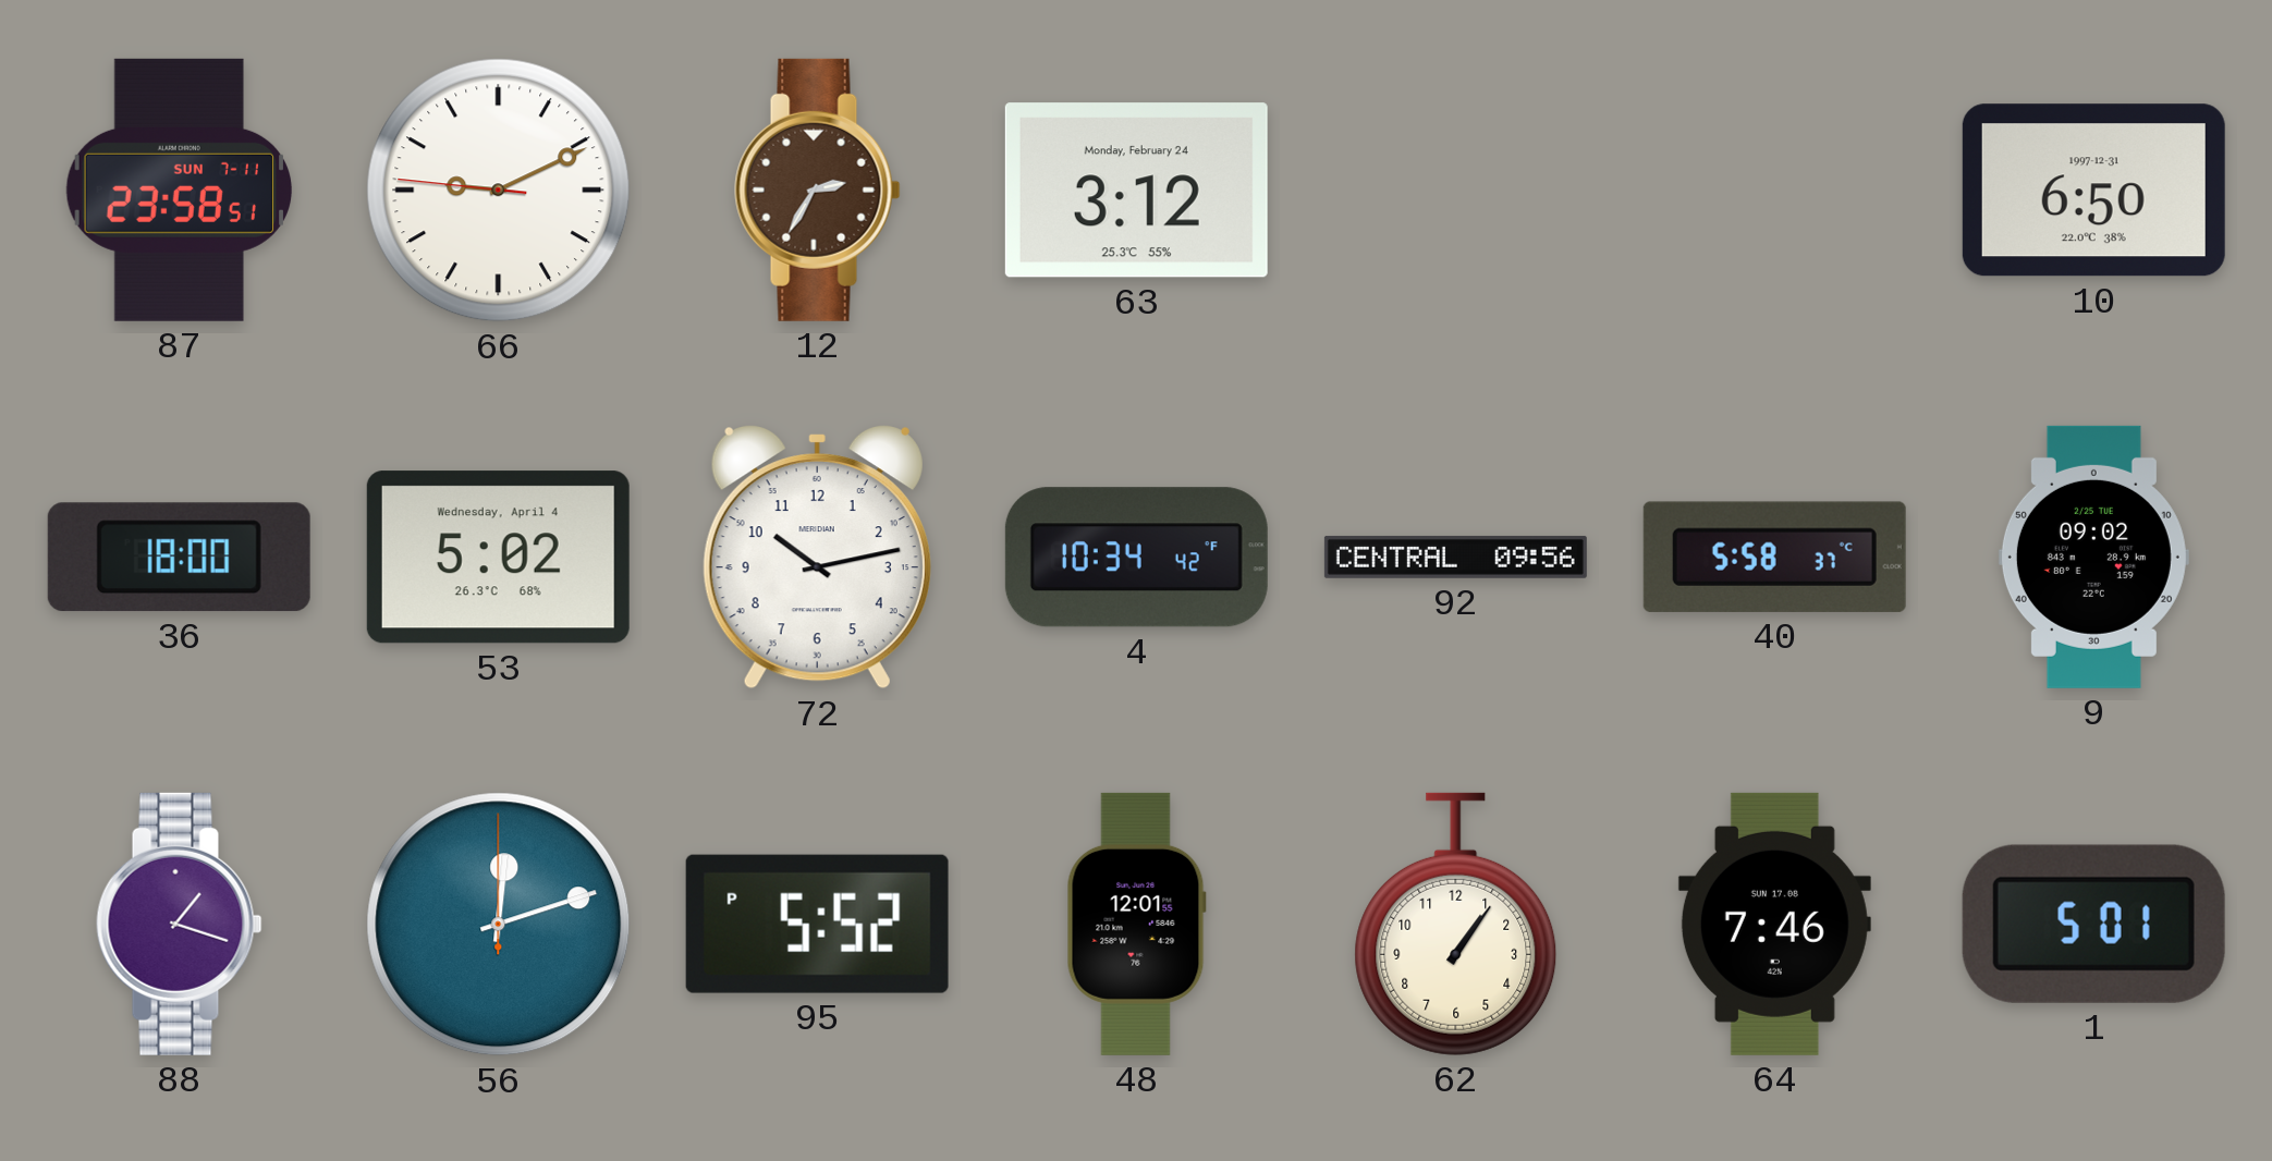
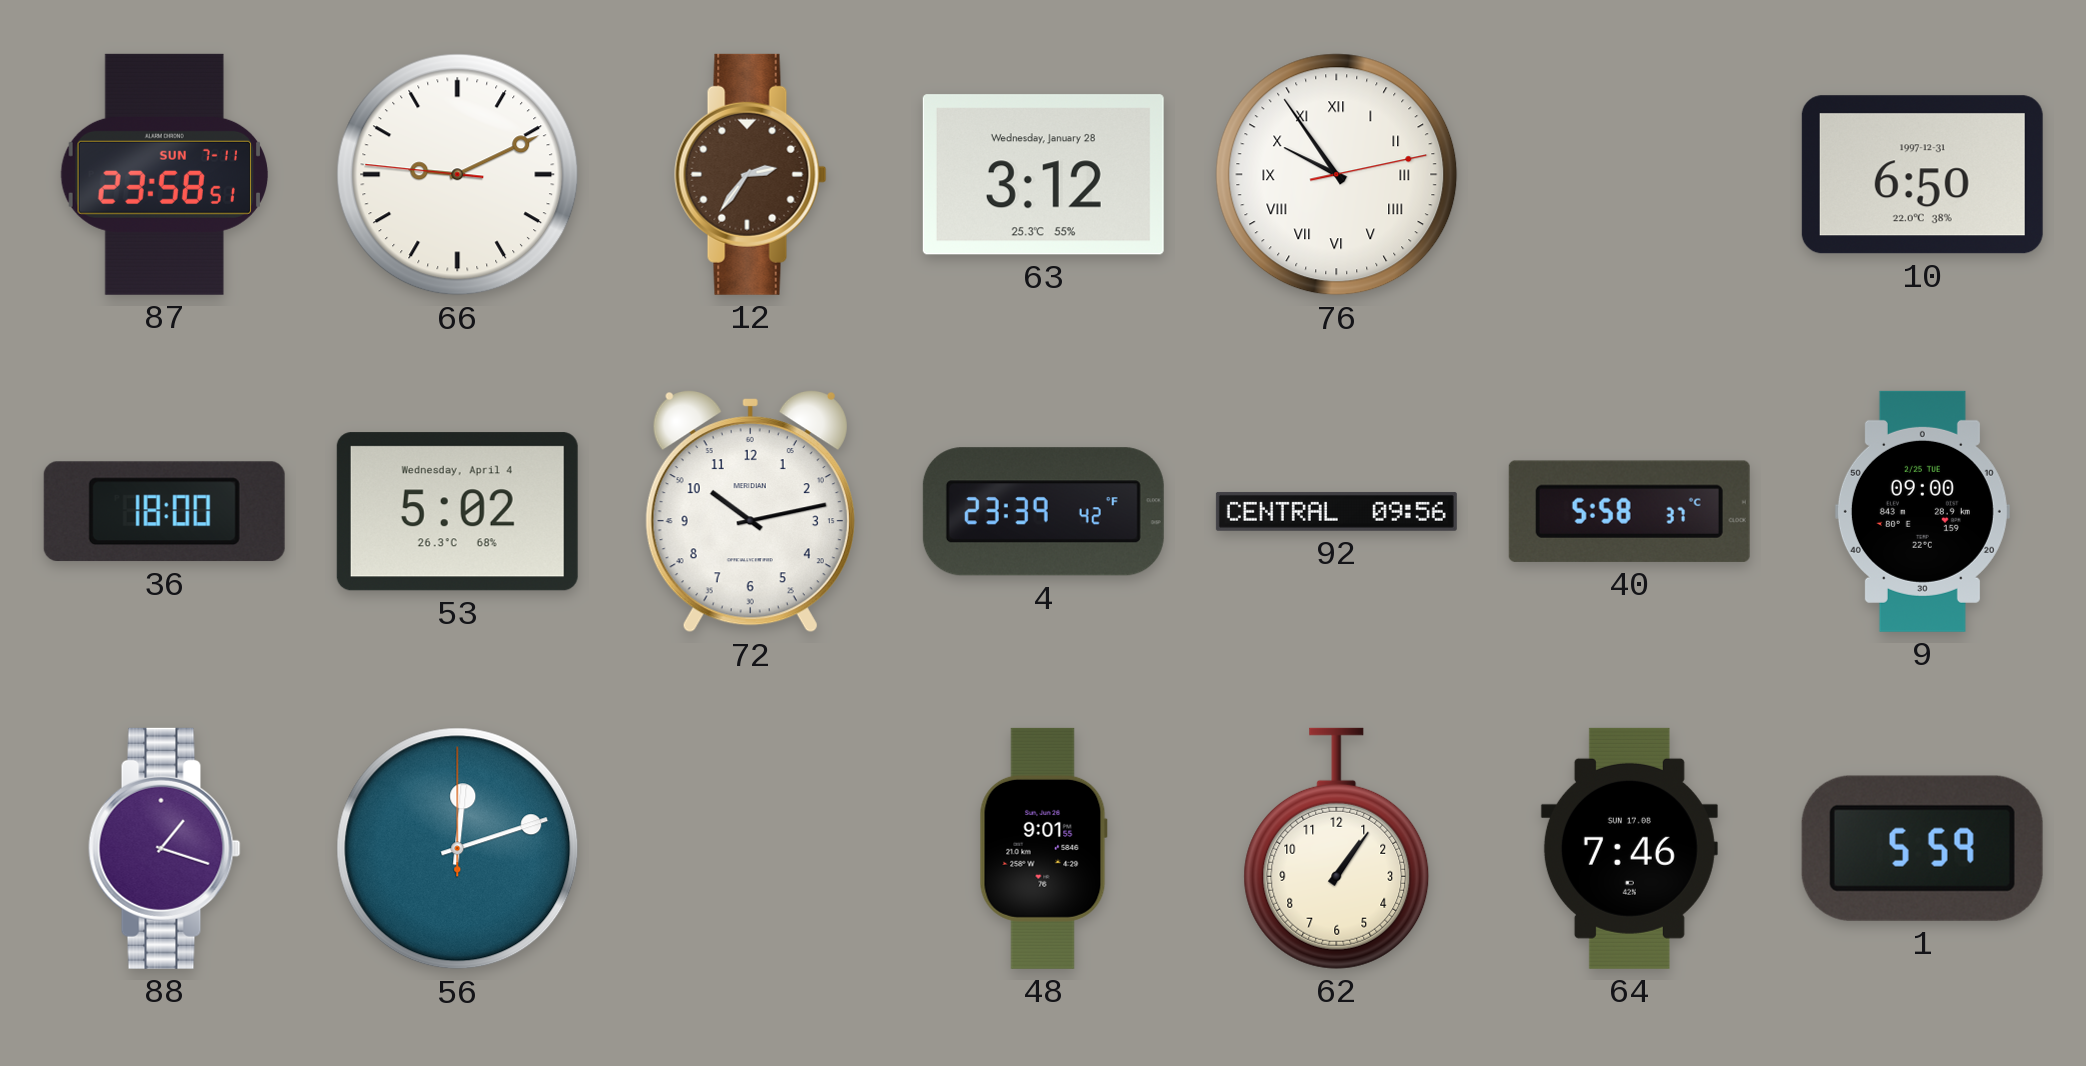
12: 2:35 -> 2:36 (751, 174)
63 date: Monday, February 24 -> Wednesday, January 28 (1043, 175)
76: none -> 9:54 (1337, 175)
4: 10:34 -> 23:39 (1043, 512)
9: 09:02 -> 09:00 (1922, 511)
95: 5:52 -> none (817, 924)
48: 12:01 -> 9:01 (1043, 848)
1: 5:01 -> 5:59 (1922, 848)
